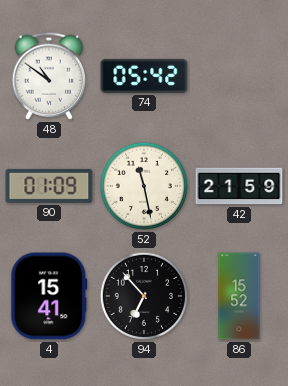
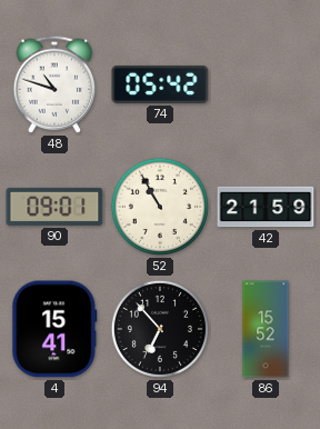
48: 10:51 -> 10:48 (54, 84)
90: 01:09 -> 09:01 (54, 207)
52: 11:28 -> 10:55 (160, 207)
